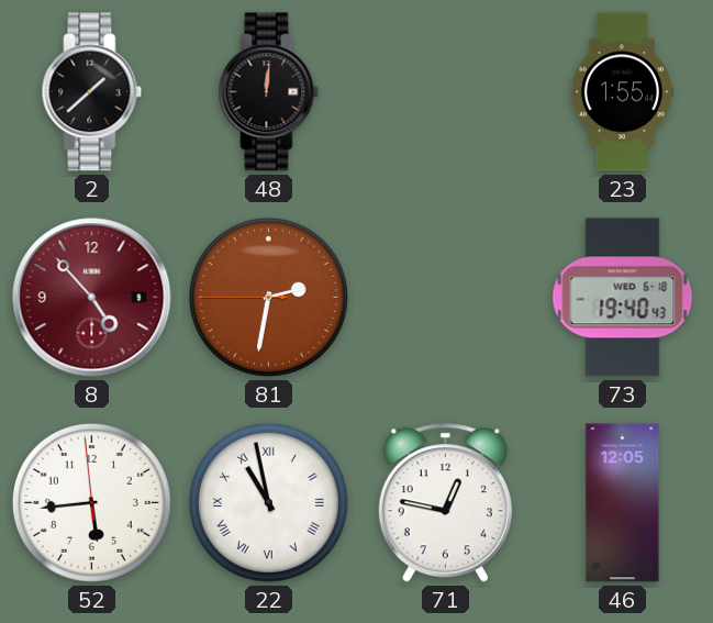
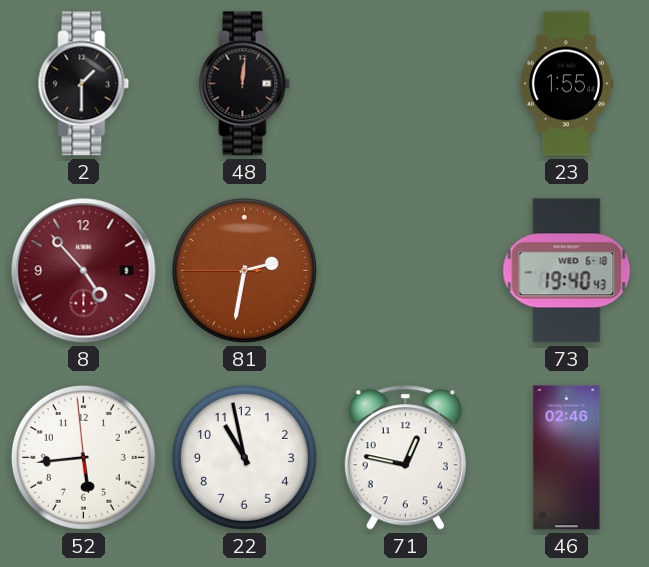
2: 1:38 -> 1:30 (84, 84)
22 numerals: Roman -> Arabic (244, 457)
46: 12:05 -> 02:46 (567, 458)
